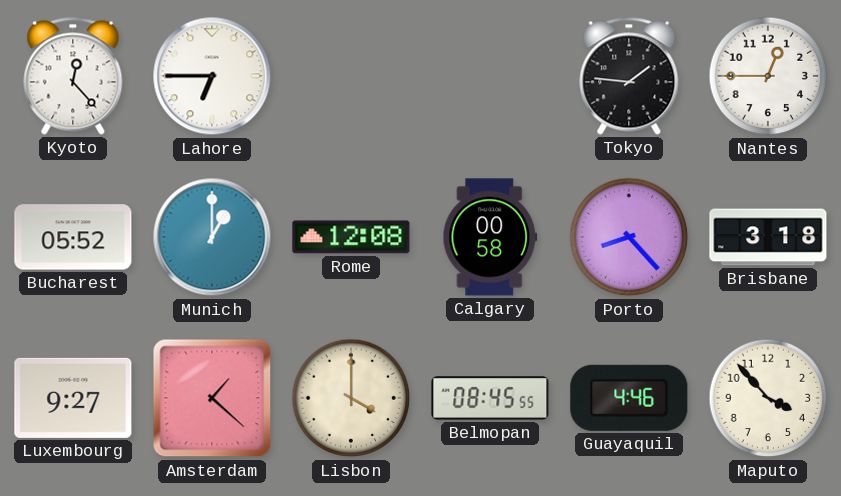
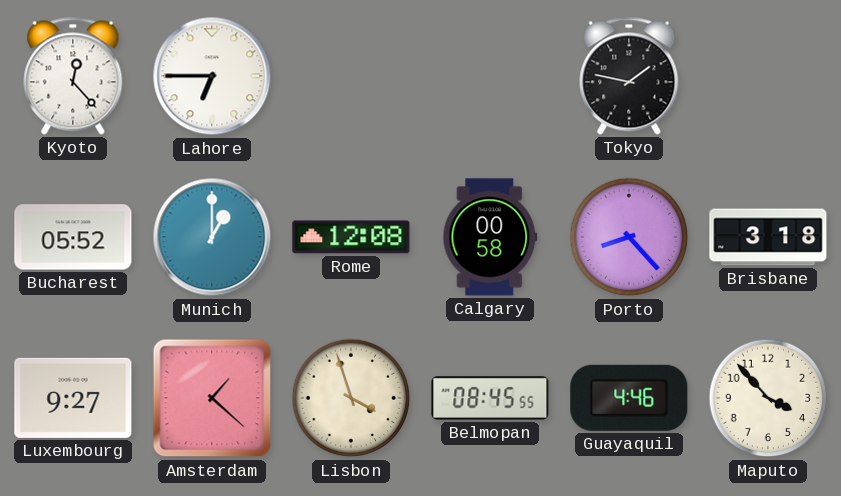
Tokyo: 1:46 -> 1:47 (629, 76)
Nantes: 12:45 -> none (768, 76)
Lisbon: 4:00 -> 3:57 (351, 398)
